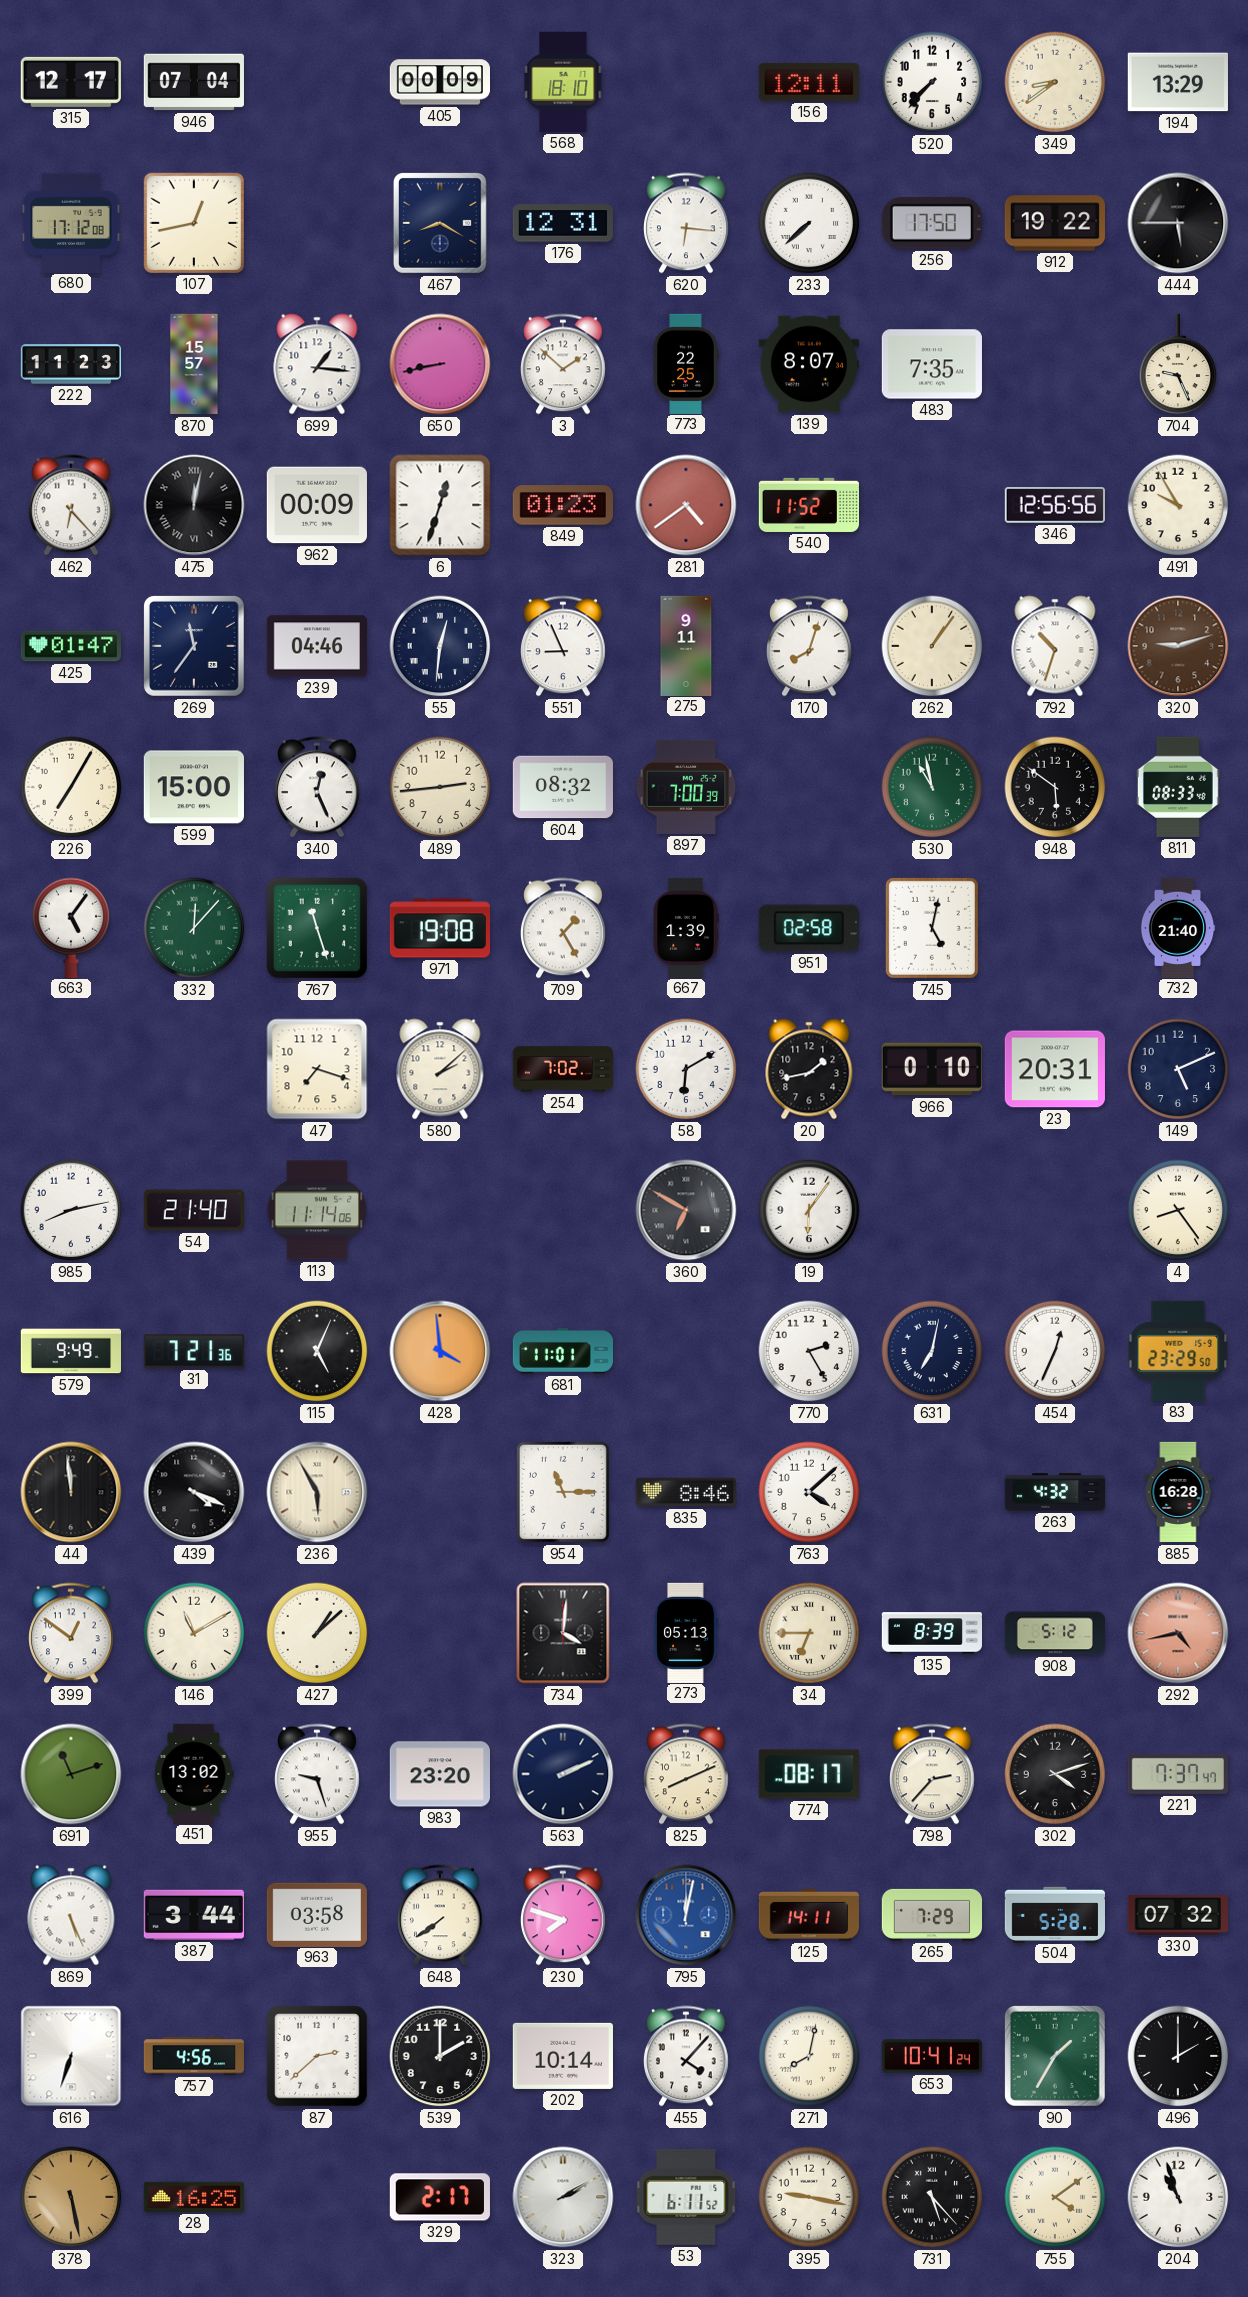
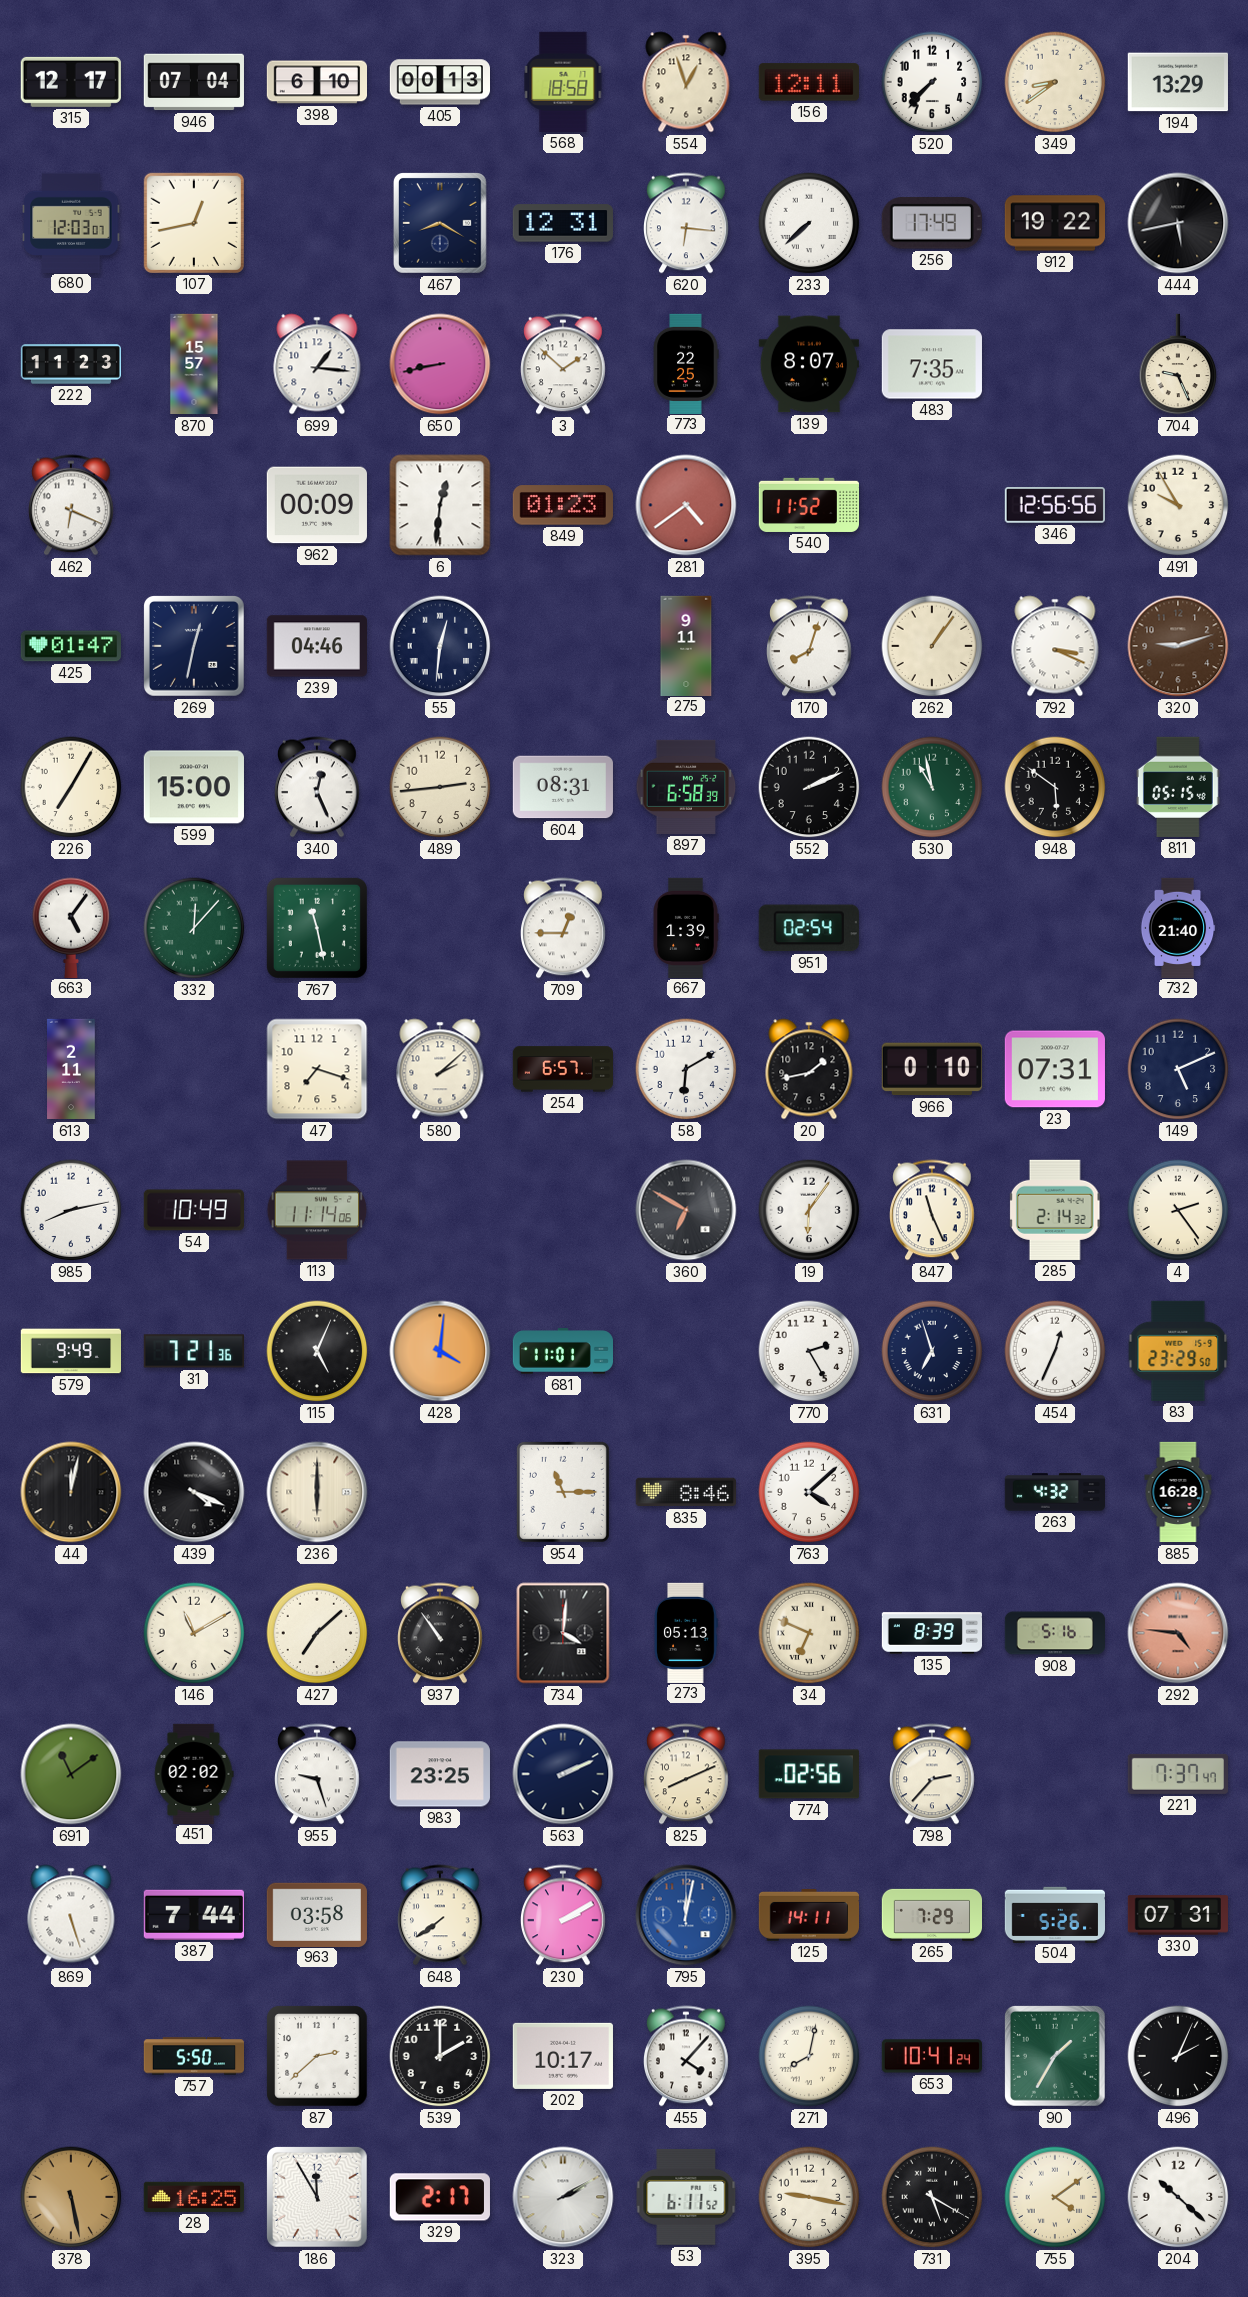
398: none -> 6:10 (316, 82)
405: 00:09 -> 00:13 (439, 82)
568: 18:10 -> 18:58 (563, 82)
554: none -> 12:57 (686, 82)
680: 17:12 -> 12:03 (71, 222)
256: 17:50 -> 17:49 (932, 223)
444: 5:45 -> 5:43 (1178, 223)
462: 6:23 -> 6:19 (72, 505)
475: 12:02 -> none (194, 505)
6: 12:33 -> 12:31 (440, 505)
269: 11:36 -> 12:32 (194, 646)
551: 8:56 -> none (564, 646)
792: 10:33 -> 3:19 (1055, 646)
604: 08:32 -> 08:31 (562, 787)
897: 7:00 -> 6:58 (686, 787)
552: none -> 2:11 (809, 787)
811: 08:33 -> 05:15 (1178, 787)
767: 11:27 -> 11:28 (317, 928)
971: 19:08 -> none (439, 928)
709: 1:25 -> 12:45 (564, 928)
951: 02:58 -> 02:54 (809, 928)
745: 5:02 -> none (932, 928)
613: none -> 2:11 (71, 1069)
254: 7:02 -> 6:57 (562, 1069)
23: 20:31 -> 07:31 (1055, 1069)
54: 21:40 -> 10:49 (193, 1210)
847: none -> 11:26 (933, 1210)
285: none -> 2:14 (1055, 1210)
4: 8:24 -> 2:24 (1178, 1210)
428: 3:59 -> 4:01 (440, 1351)
631: 7:02 -> 6:57 (932, 1351)
44: 11:59 -> 12:02 (71, 1492)
236: 5:55 -> 6:00 (317, 1492)
399: 12:51 -> none (72, 1633)
427: 1:08 -> 7:08 (317, 1633)
937: none -> 10:54 (441, 1633)
34: 6:45 -> 6:49 (809, 1633)
908: 5:12 -> 5:16 (1054, 1633)
292: 4:43 -> 4:46 (1178, 1633)
691: 11:12 -> 11:09 (71, 1774)
451: 13:02 -> 02:02 (194, 1773)
983: 23:20 -> 23:25 (440, 1774)
774: 08:17 -> 02:56 (809, 1774)
302: 4:12 -> none (1055, 1774)
869: 5:26 -> 5:27 (71, 1915)
387: 3:44 -> 7:44 (194, 1915)
230: 7:48 -> 2:10 (564, 1915)
504: 5:28 -> 5:26 (1054, 1914)
330: 07:32 -> 07:31 (1177, 1915)
616: 6:33 -> none (71, 2056)
757: 4:56 -> 5:50 (193, 2056)
202: 10:14 -> 10:17 (563, 2056)
496: 2:00 -> 2:04 (1178, 2056)
186: none -> 11:55 (317, 2197)
731: 5:23 -> 5:20 (932, 2197)
204: 10:57 -> 10:22 (1178, 2197)
